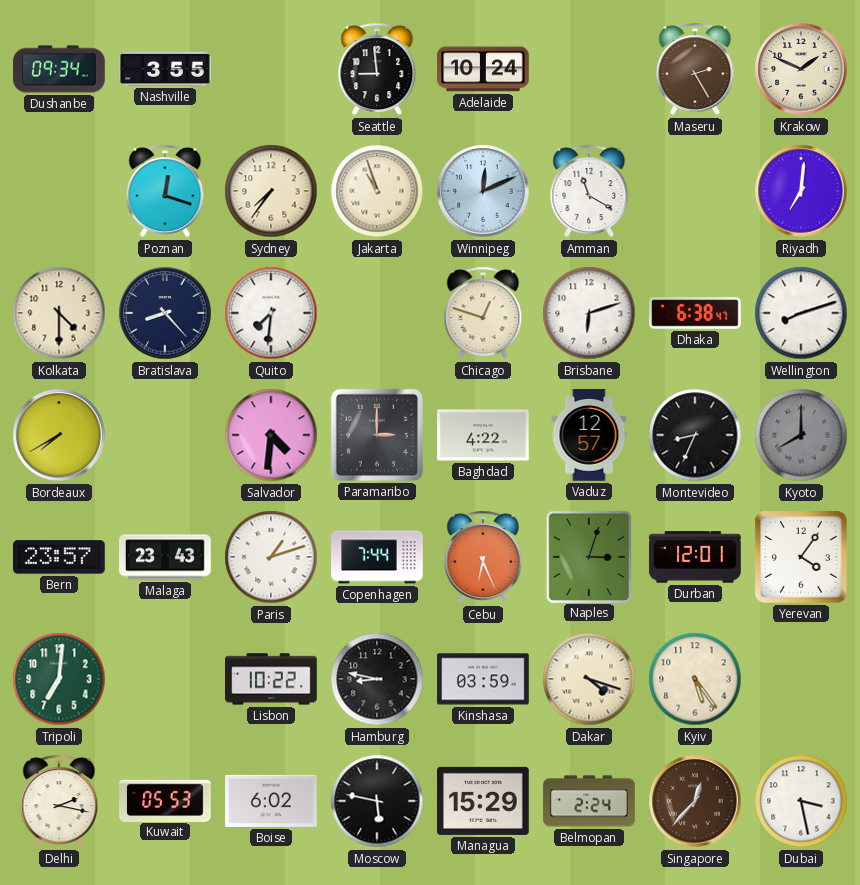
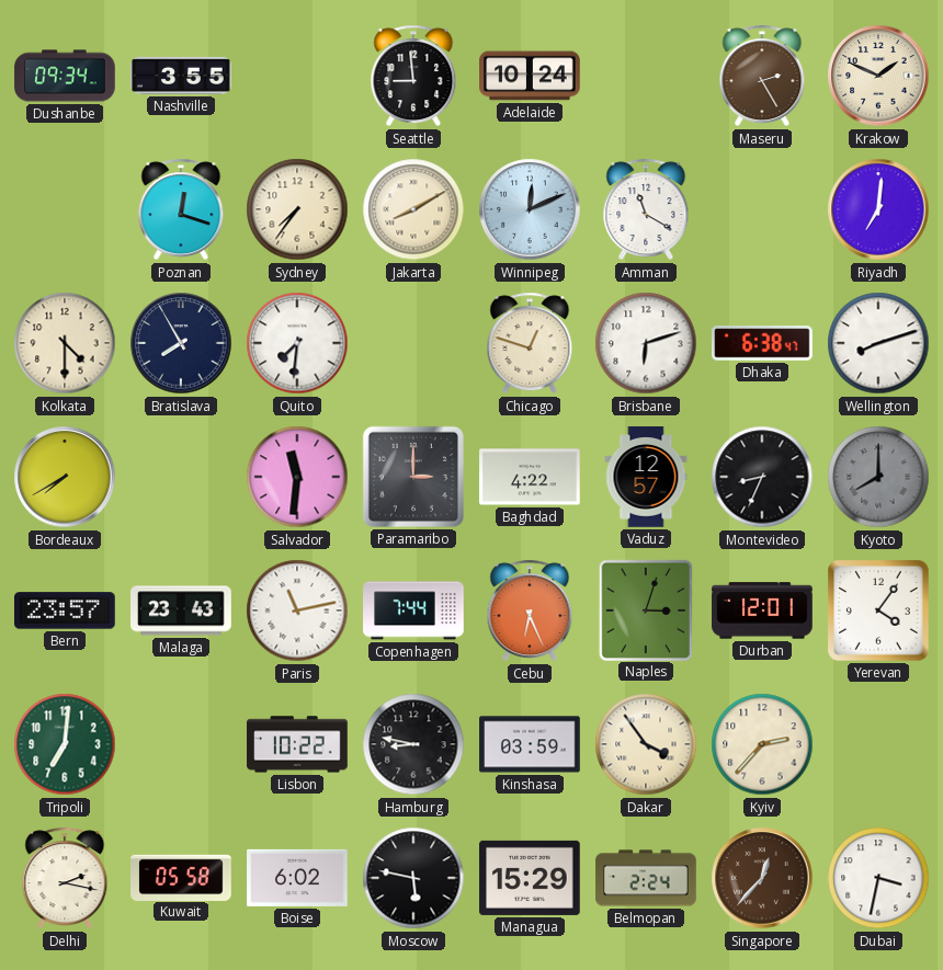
Jakarta: 10:57 -> 8:10 (413, 209)
Bratislava: 8:23 -> 7:55 (181, 343)
Salvador: 4:31 -> 11:31 (297, 477)
Paris: 1:12 -> 11:13 (297, 610)
Dakar: 4:18 -> 3:54 (646, 744)
Kyiv: 5:24 -> 2:37 (762, 744)
Kuwait: 05:53 -> 05:58 (181, 877)
Dubai: 3:28 -> 3:32 (878, 878)
